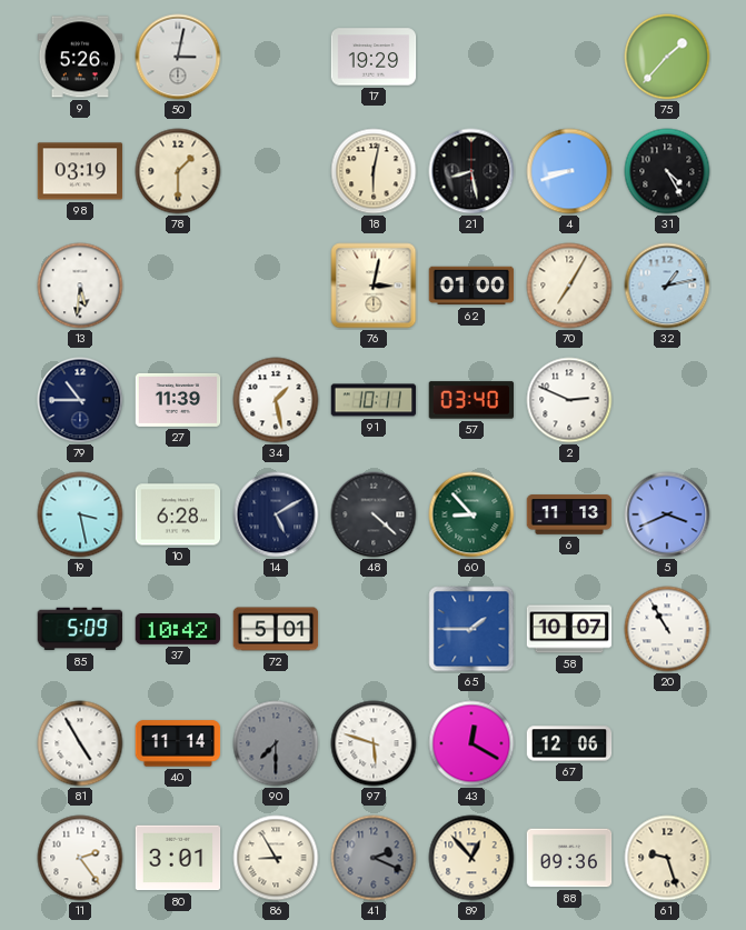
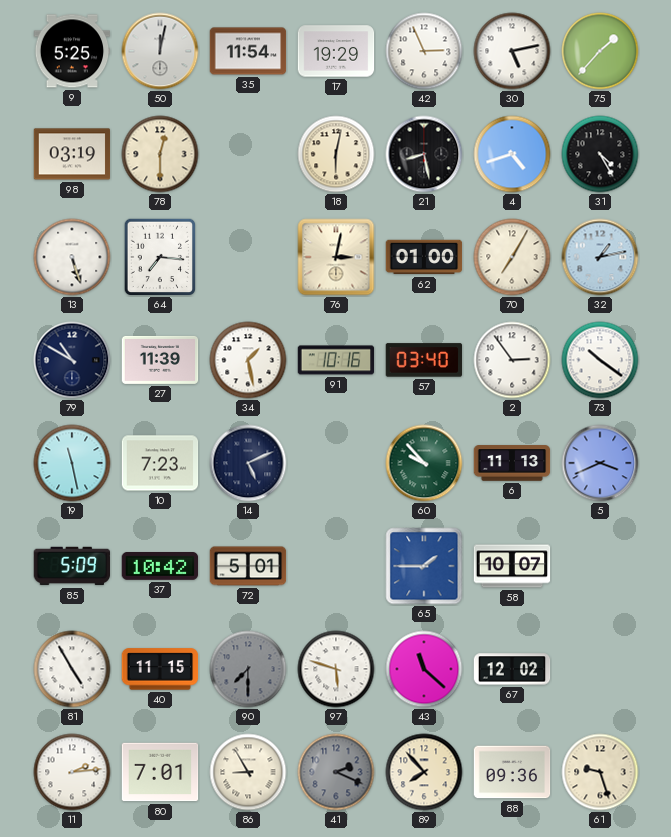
9: 5:26 -> 5:25 (72, 51)
50: 3:02 -> 12:02 (160, 51)
35: none -> 11:54 (248, 51)
42: none -> 2:56 (424, 51)
30: none -> 5:13 (512, 51)
78: 1:30 -> 12:30 (160, 154)
4: 8:42 -> 4:42 (512, 154)
13: 5:31 -> 5:27 (72, 257)
64: none -> 7:16 (160, 257)
79: 10:45 -> 10:50 (72, 360)
91: 10:11 -> 10:16 (336, 360)
2: 2:49 -> 2:54 (512, 360)
73: none -> 10:21 (600, 360)
19: 3:28 -> 11:28 (72, 463)
10: 6:28 -> 7:23 (160, 463)
14: 5:10 -> 5:11 (248, 463)
48: 4:22 -> none (374, 514)
60: 8:53 -> 9:53 (424, 463)
20: 10:55 -> none (667, 629)
40: 11:14 -> 11:15 (160, 669)
43: 12:20 -> 11:22 (424, 669)
67: 12:06 -> 12:02 (512, 669)
11: 2:24 -> 2:14 (72, 772)
80: 3:01 -> 7:01 (160, 772)
89: 12:53 -> 7:53 (424, 772)
